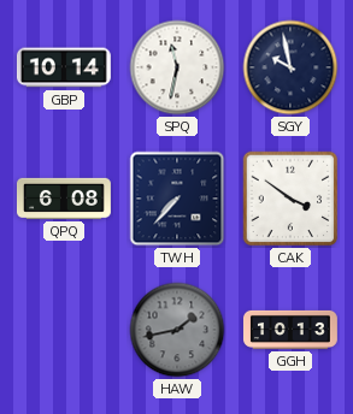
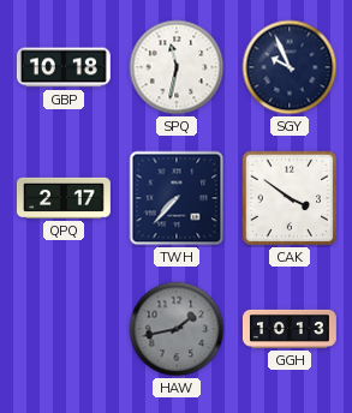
GBP: 10:14 -> 10:18 (64, 67)
SGY: 9:58 -> 9:56 (290, 67)
QPQ: 6:08 -> 2:17 (64, 198)
